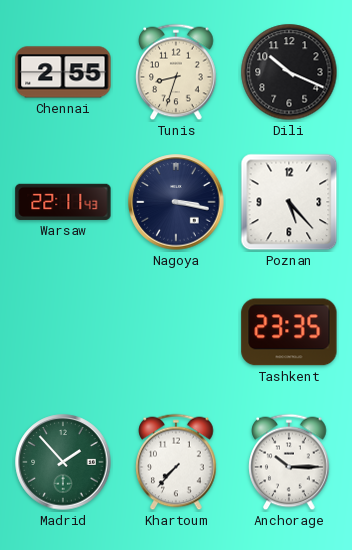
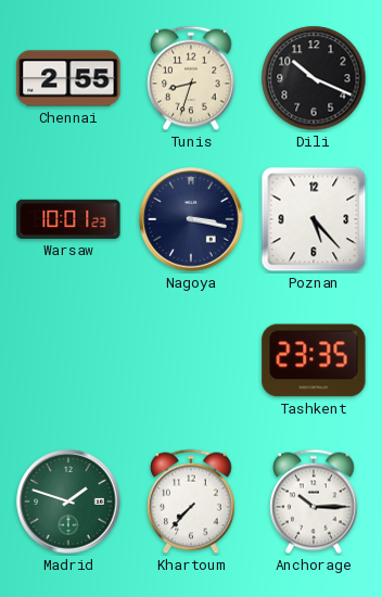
Warsaw: 22:11 -> 10:01 (68, 219)
Madrid: 1:53 -> 1:48 (68, 501)
